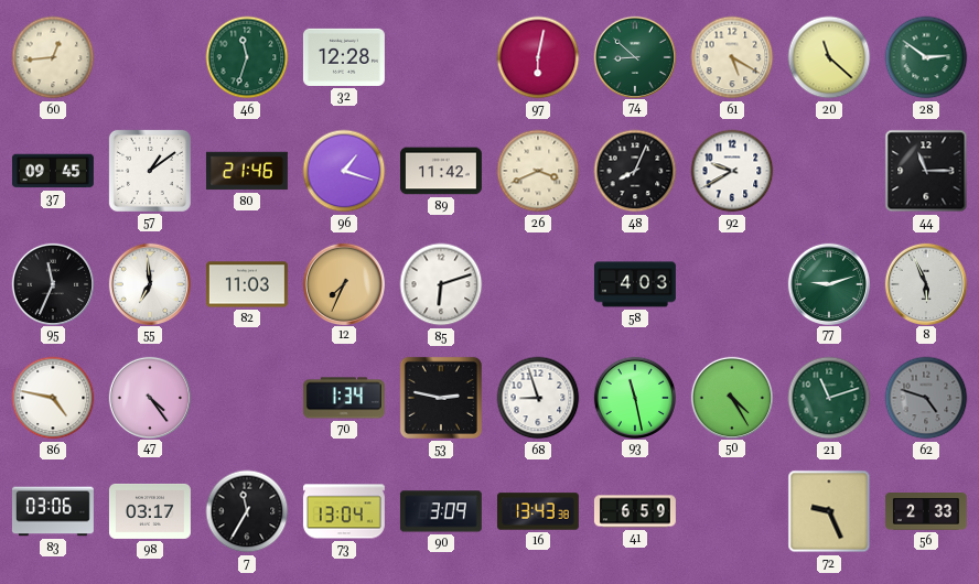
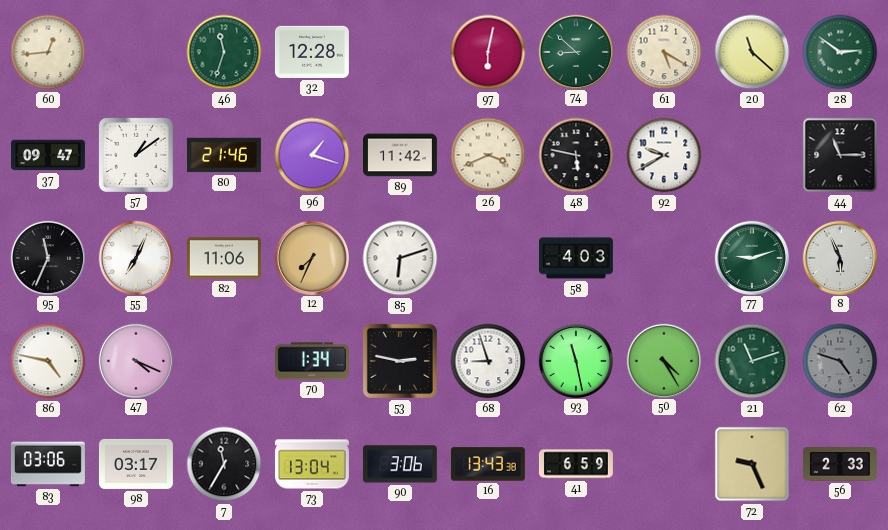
37: 09:45 -> 09:47 (48, 155)
48: 8:04 -> 5:47 (576, 155)
55: 6:59 -> 7:04 (135, 257)
82: 11:03 -> 11:06 (224, 258)
47: 4:24 -> 4:19 (135, 360)
90: 3:09 -> 3:06 (400, 464)
